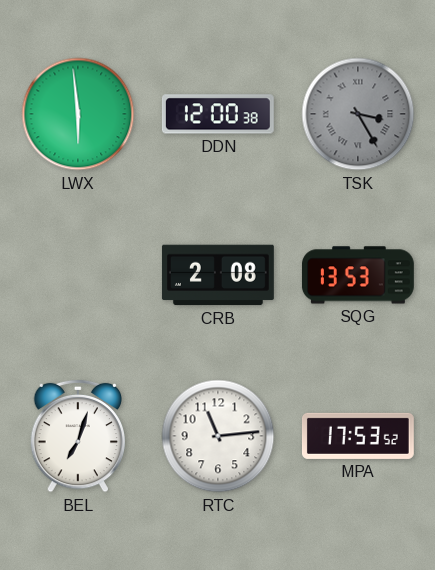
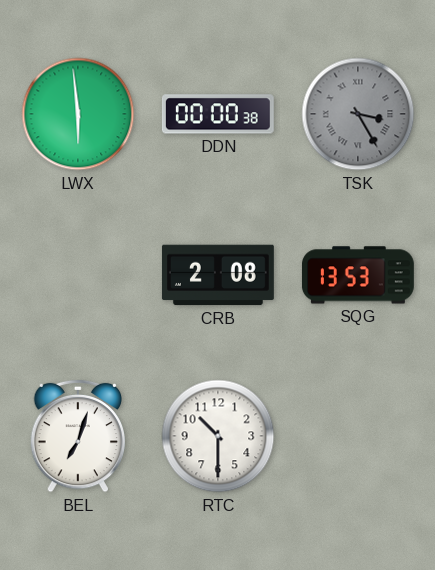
DDN: 12:00 -> 00:00 (218, 114)
RTC: 11:14 -> 10:30 (218, 436)
MPA: 17:53 -> none (358, 436)
